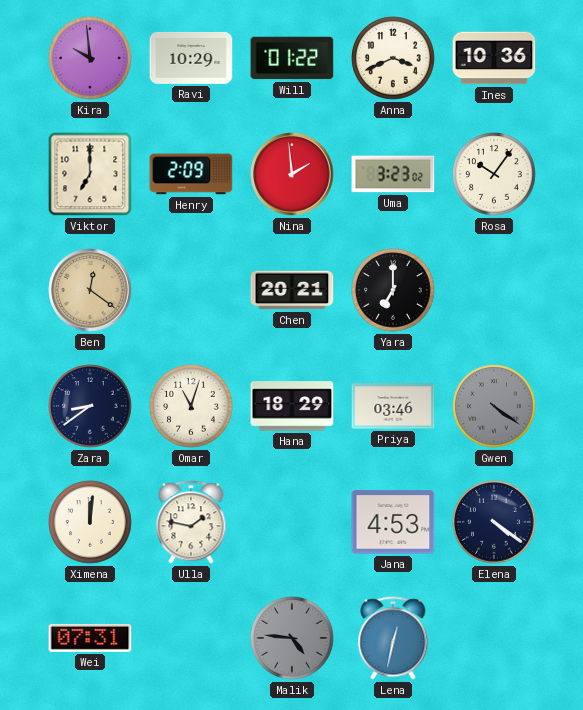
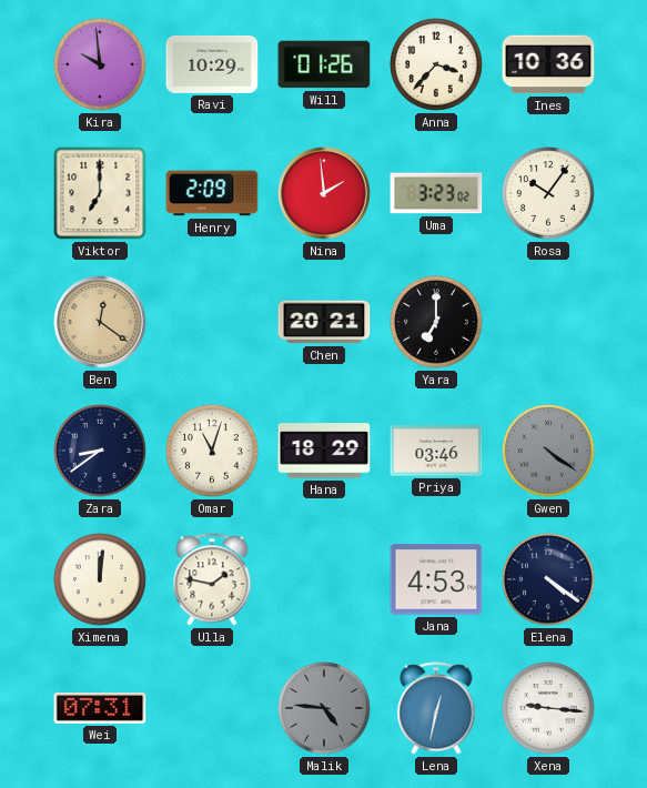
Will: 01:22 -> 01:26 (324, 64)
Anna: 3:41 -> 3:37 (436, 64)
Xena: none -> 9:16 (548, 708)
